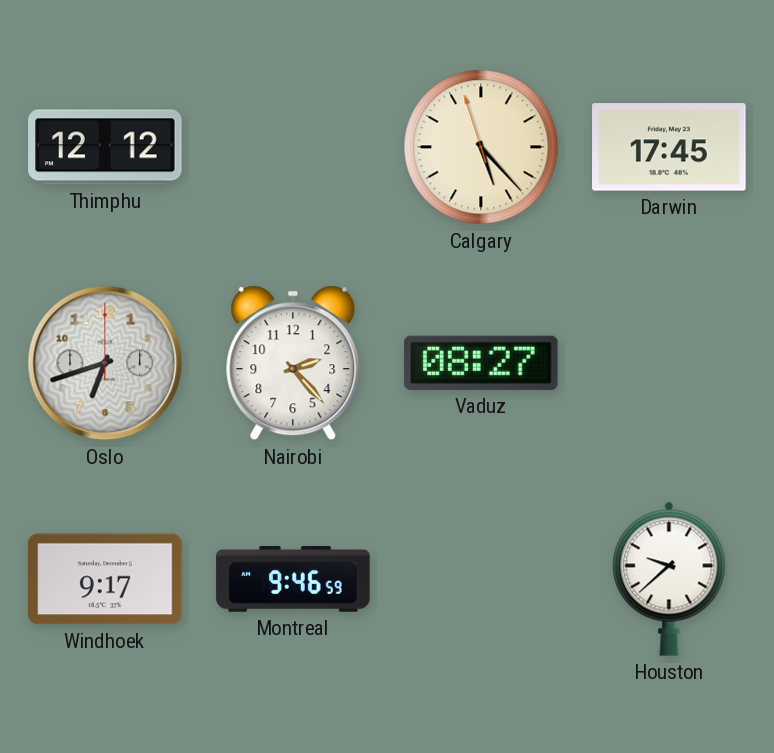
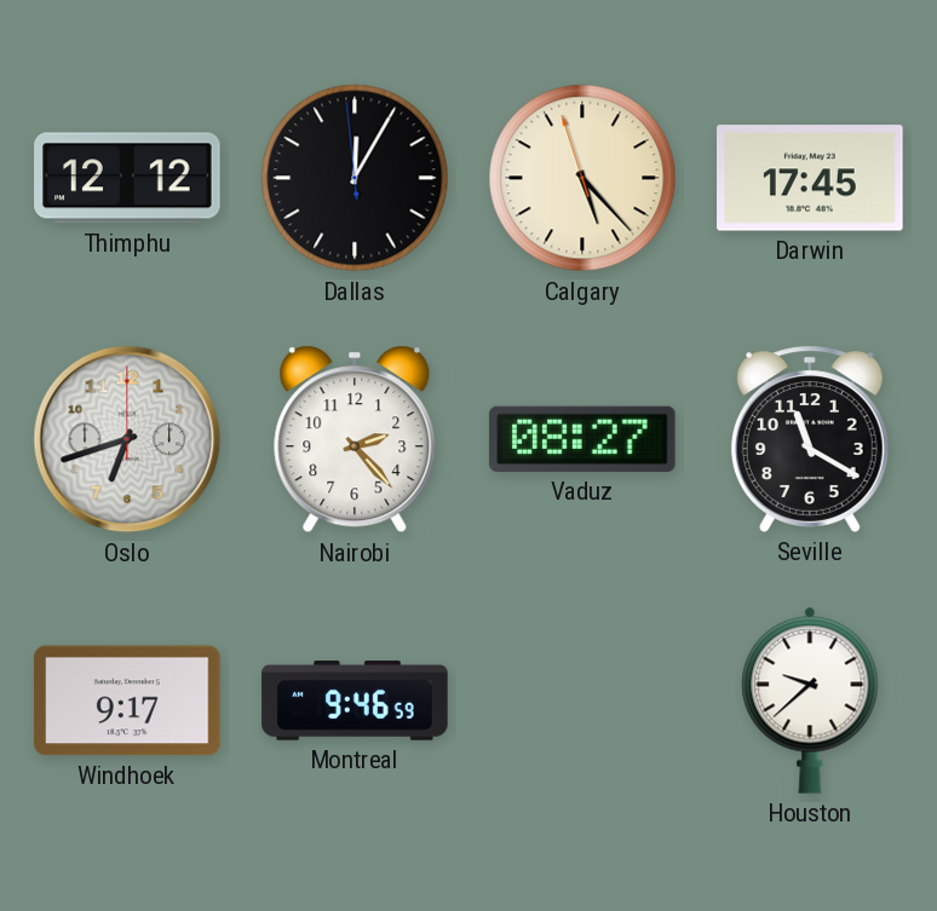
Dallas: none -> 12:04 (355, 178)
Seville: none -> 11:20 (810, 439)
